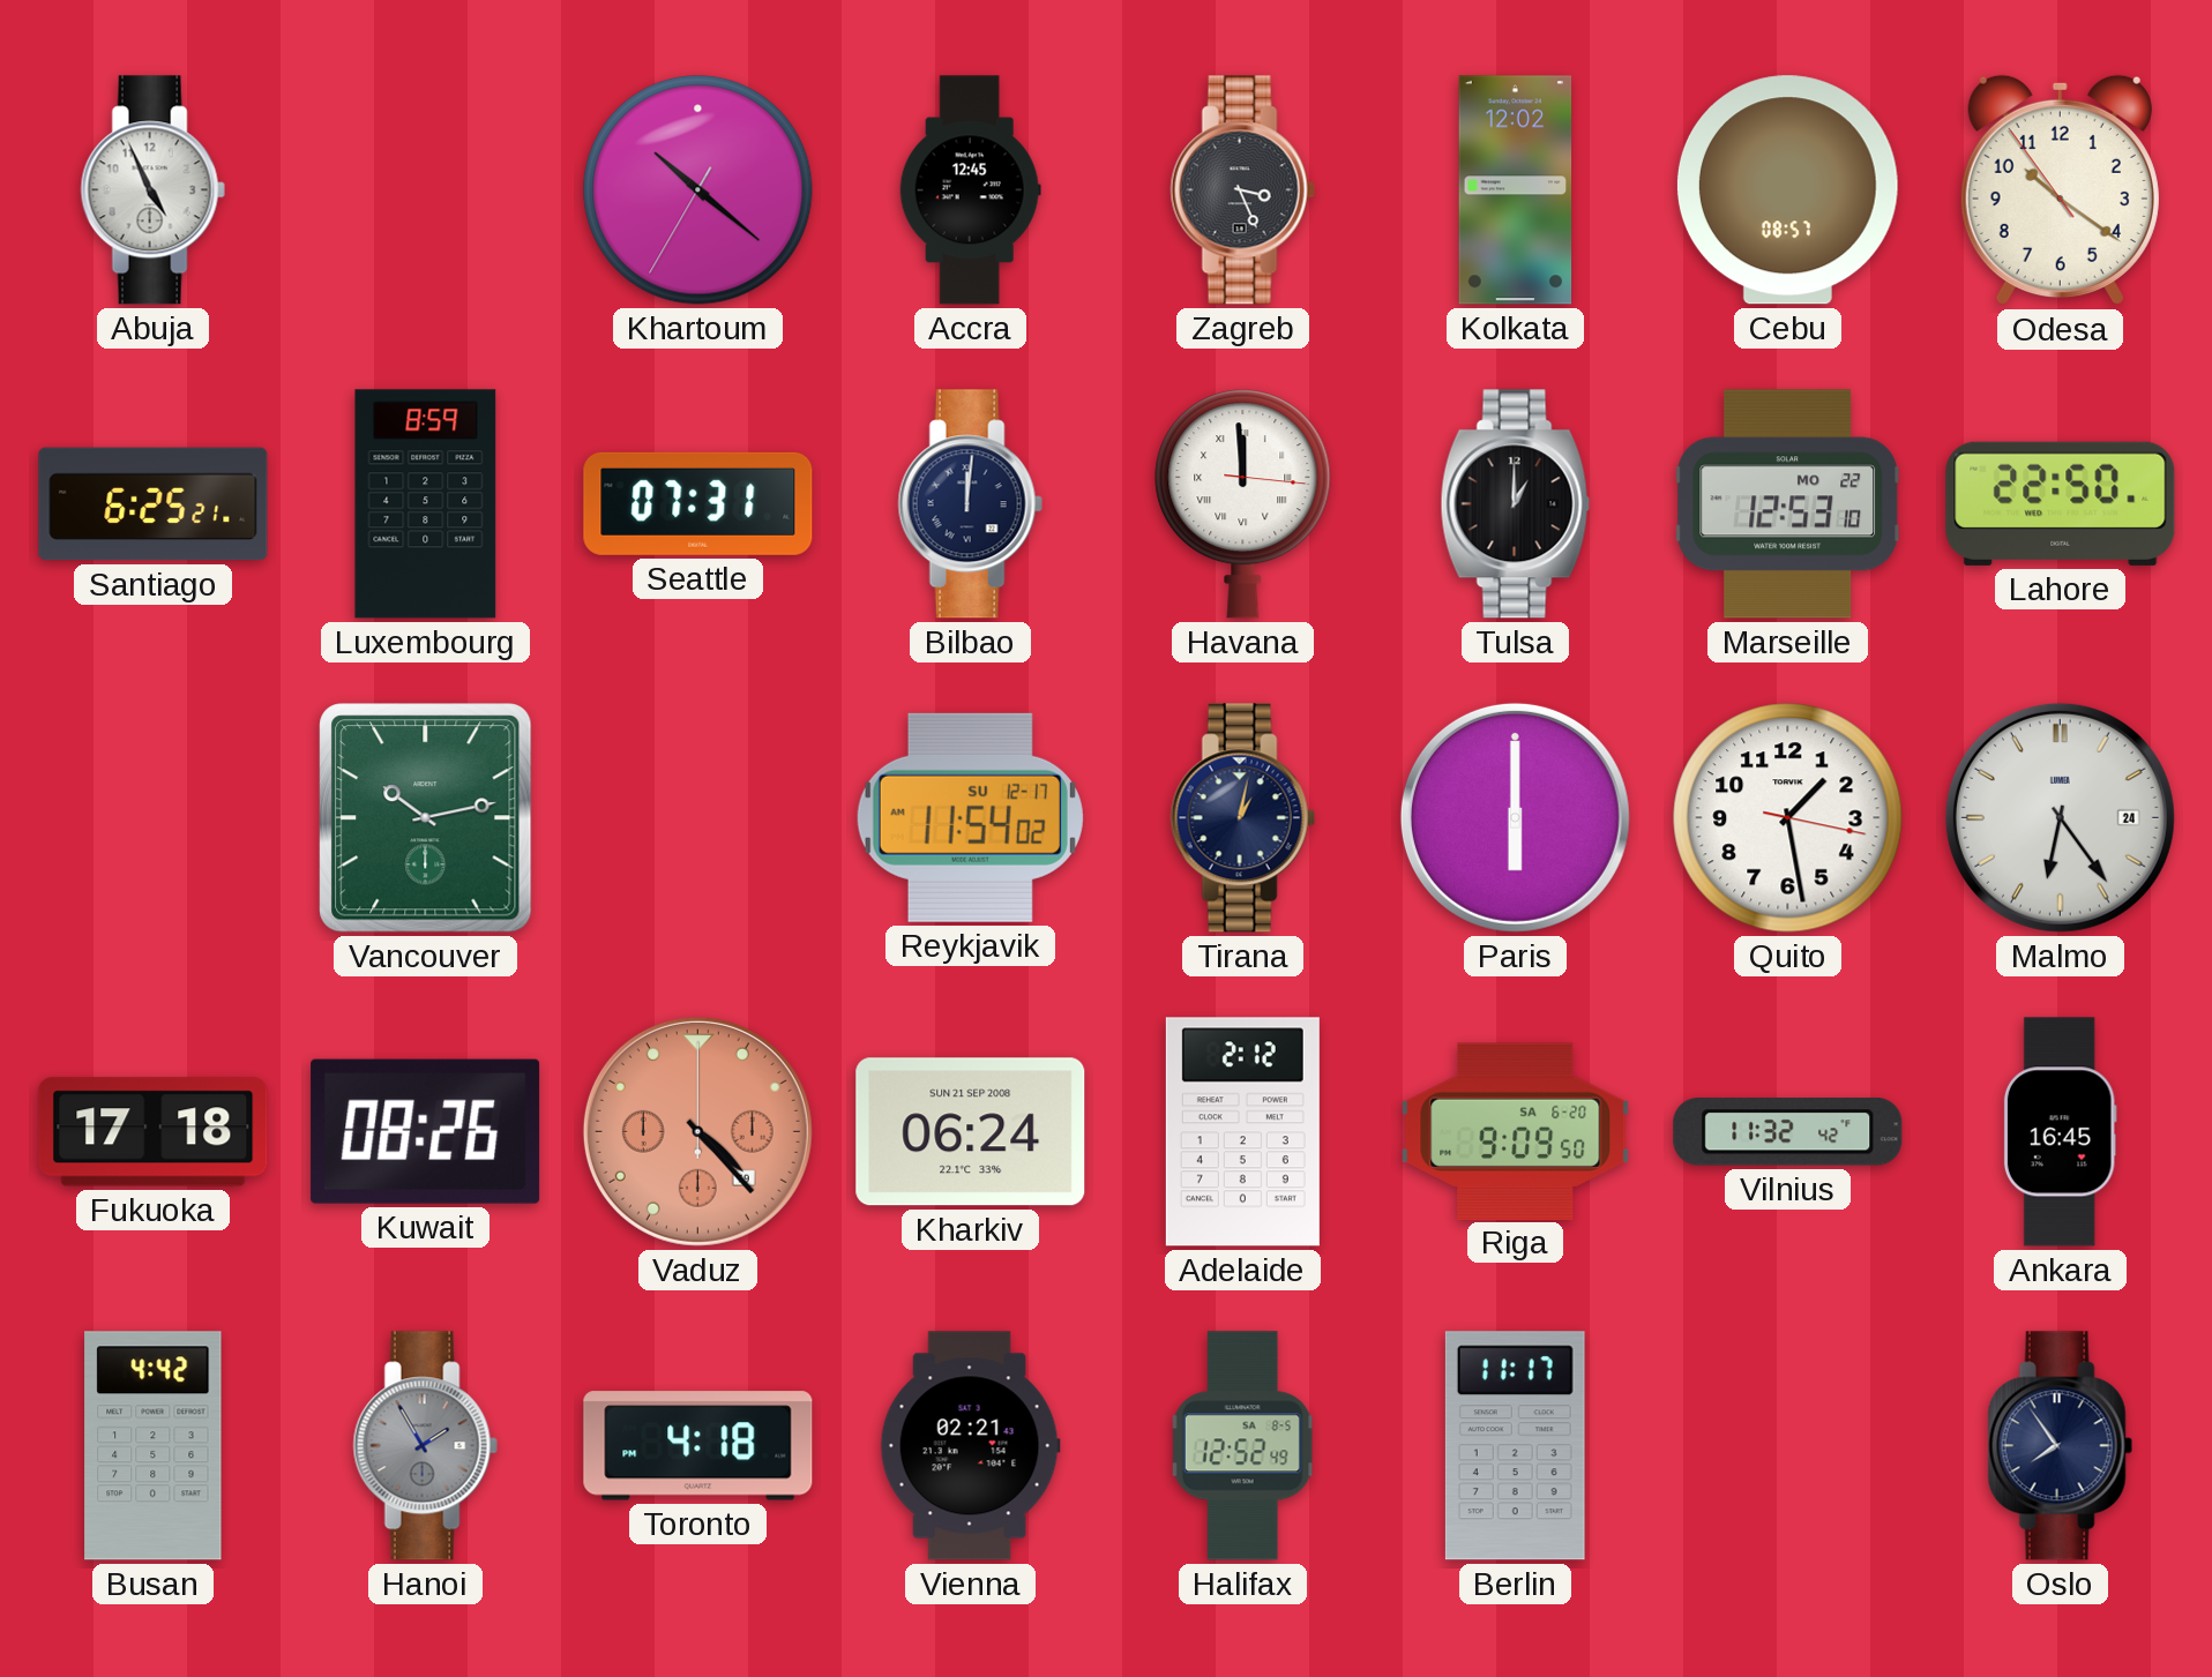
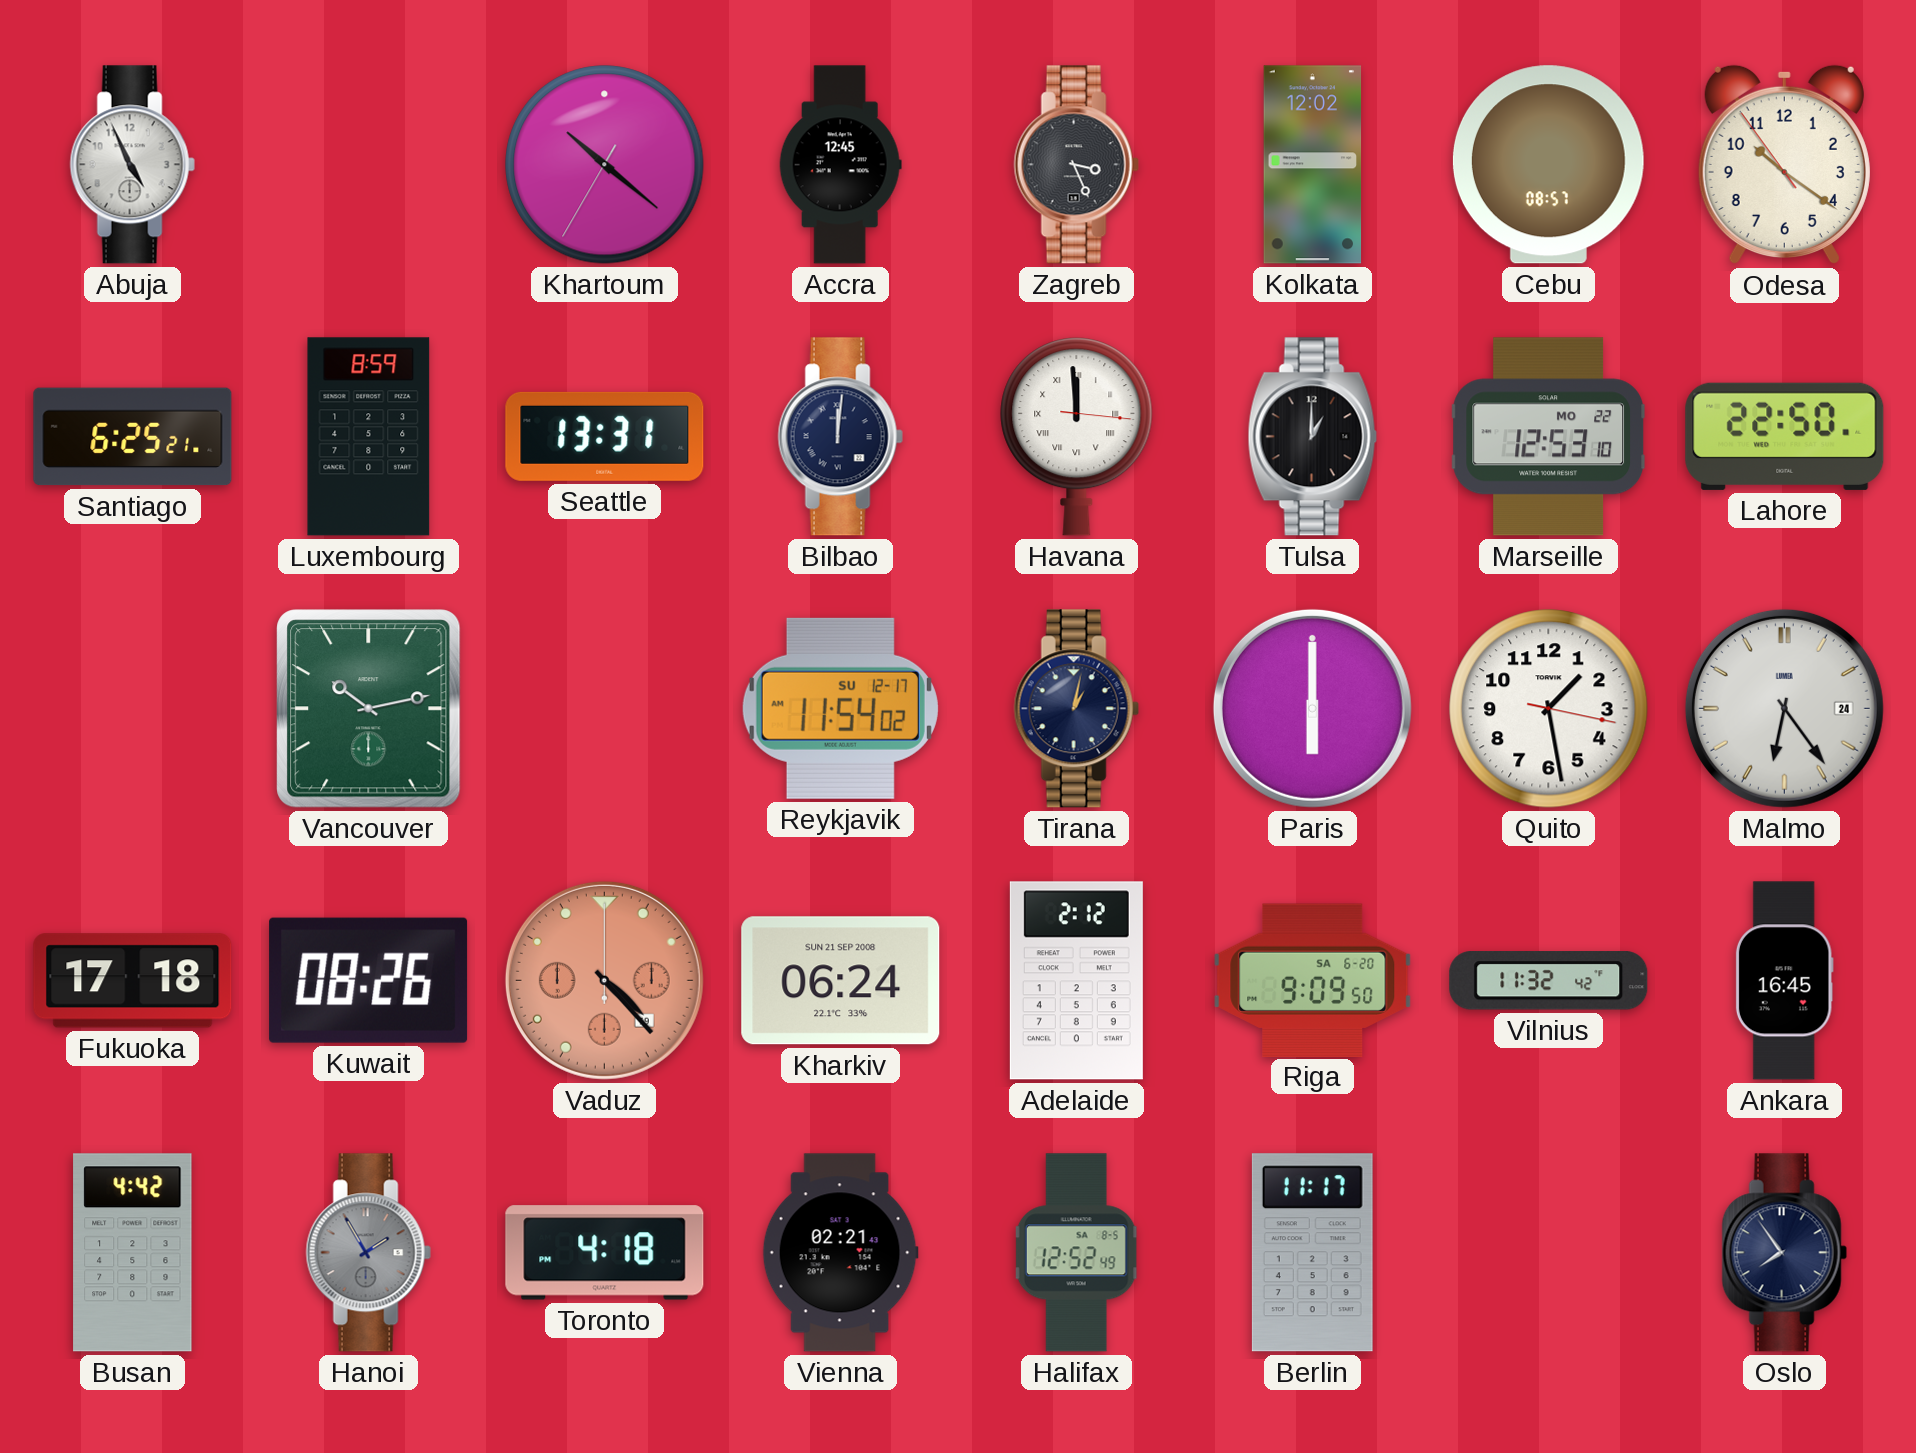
Seattle: 07:31 -> 13:31 (605, 436)
